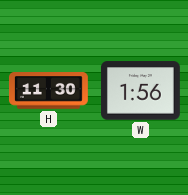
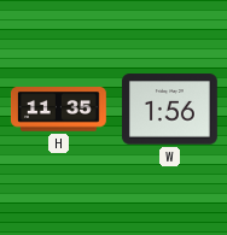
H: 11:30 -> 11:35 (58, 110)
